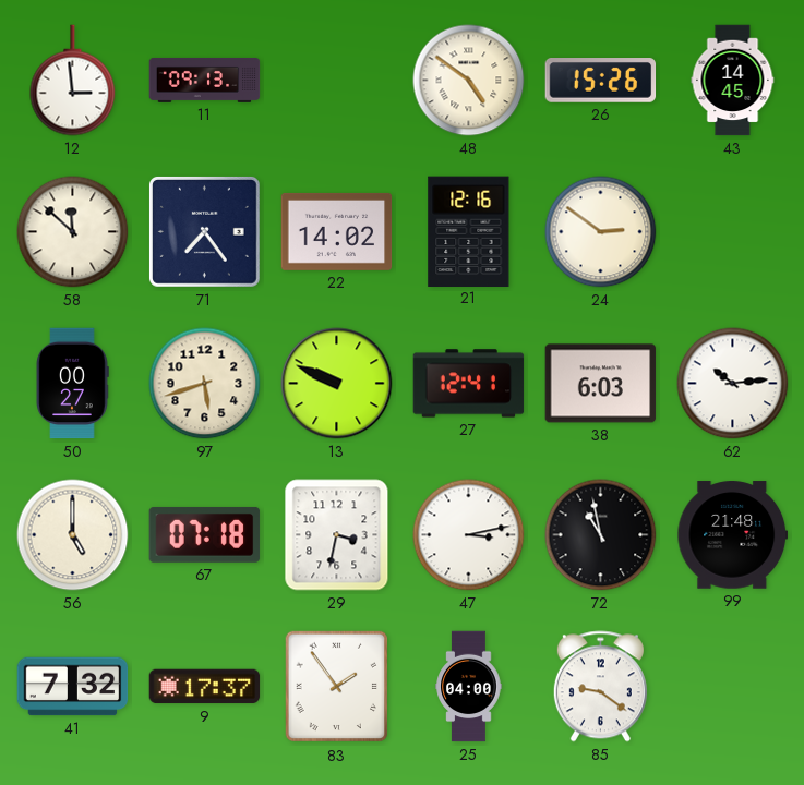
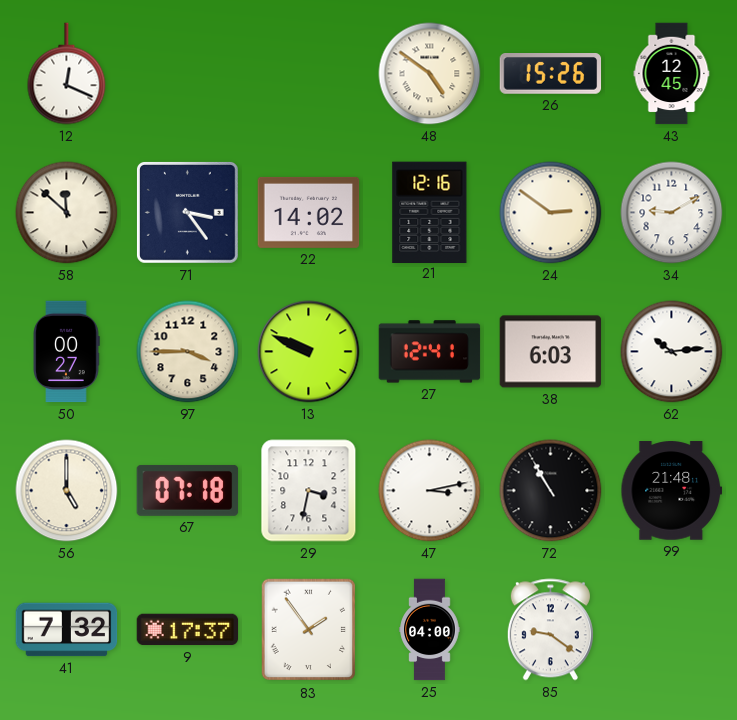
12: 2:59 -> 12:19 (67, 74)
11: 09:13 -> none (205, 80)
43: 14:45 -> 12:45 (672, 74)
71: 7:24 -> 3:24 (187, 212)
34: none -> 9:10 (672, 213)
97: 5:42 -> 3:45 (188, 352)
72: 10:58 -> 10:55 (551, 491)
